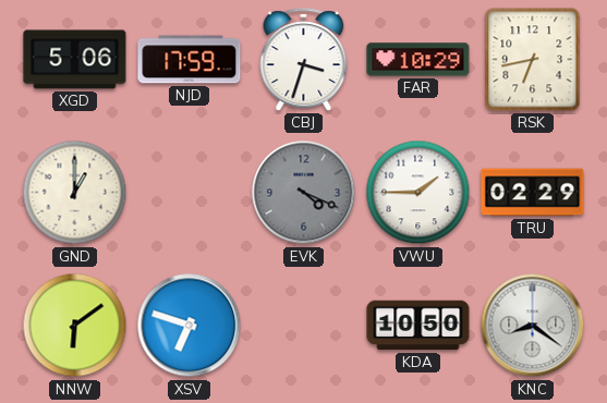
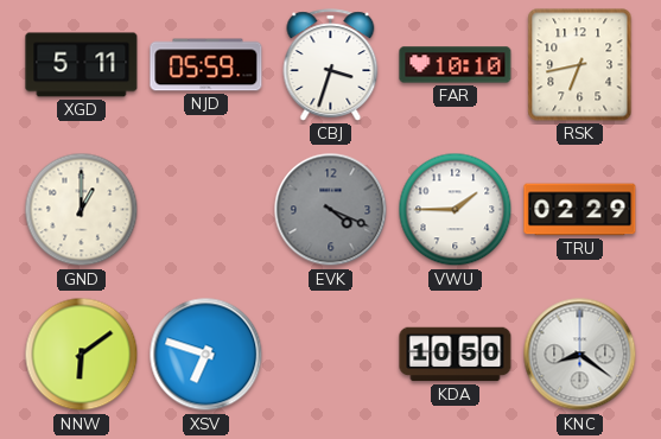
XGD: 5:06 -> 5:11 (82, 65)
NJD: 17:59 -> 05:59 (206, 65)
FAR: 10:29 -> 10:10 (456, 65)
